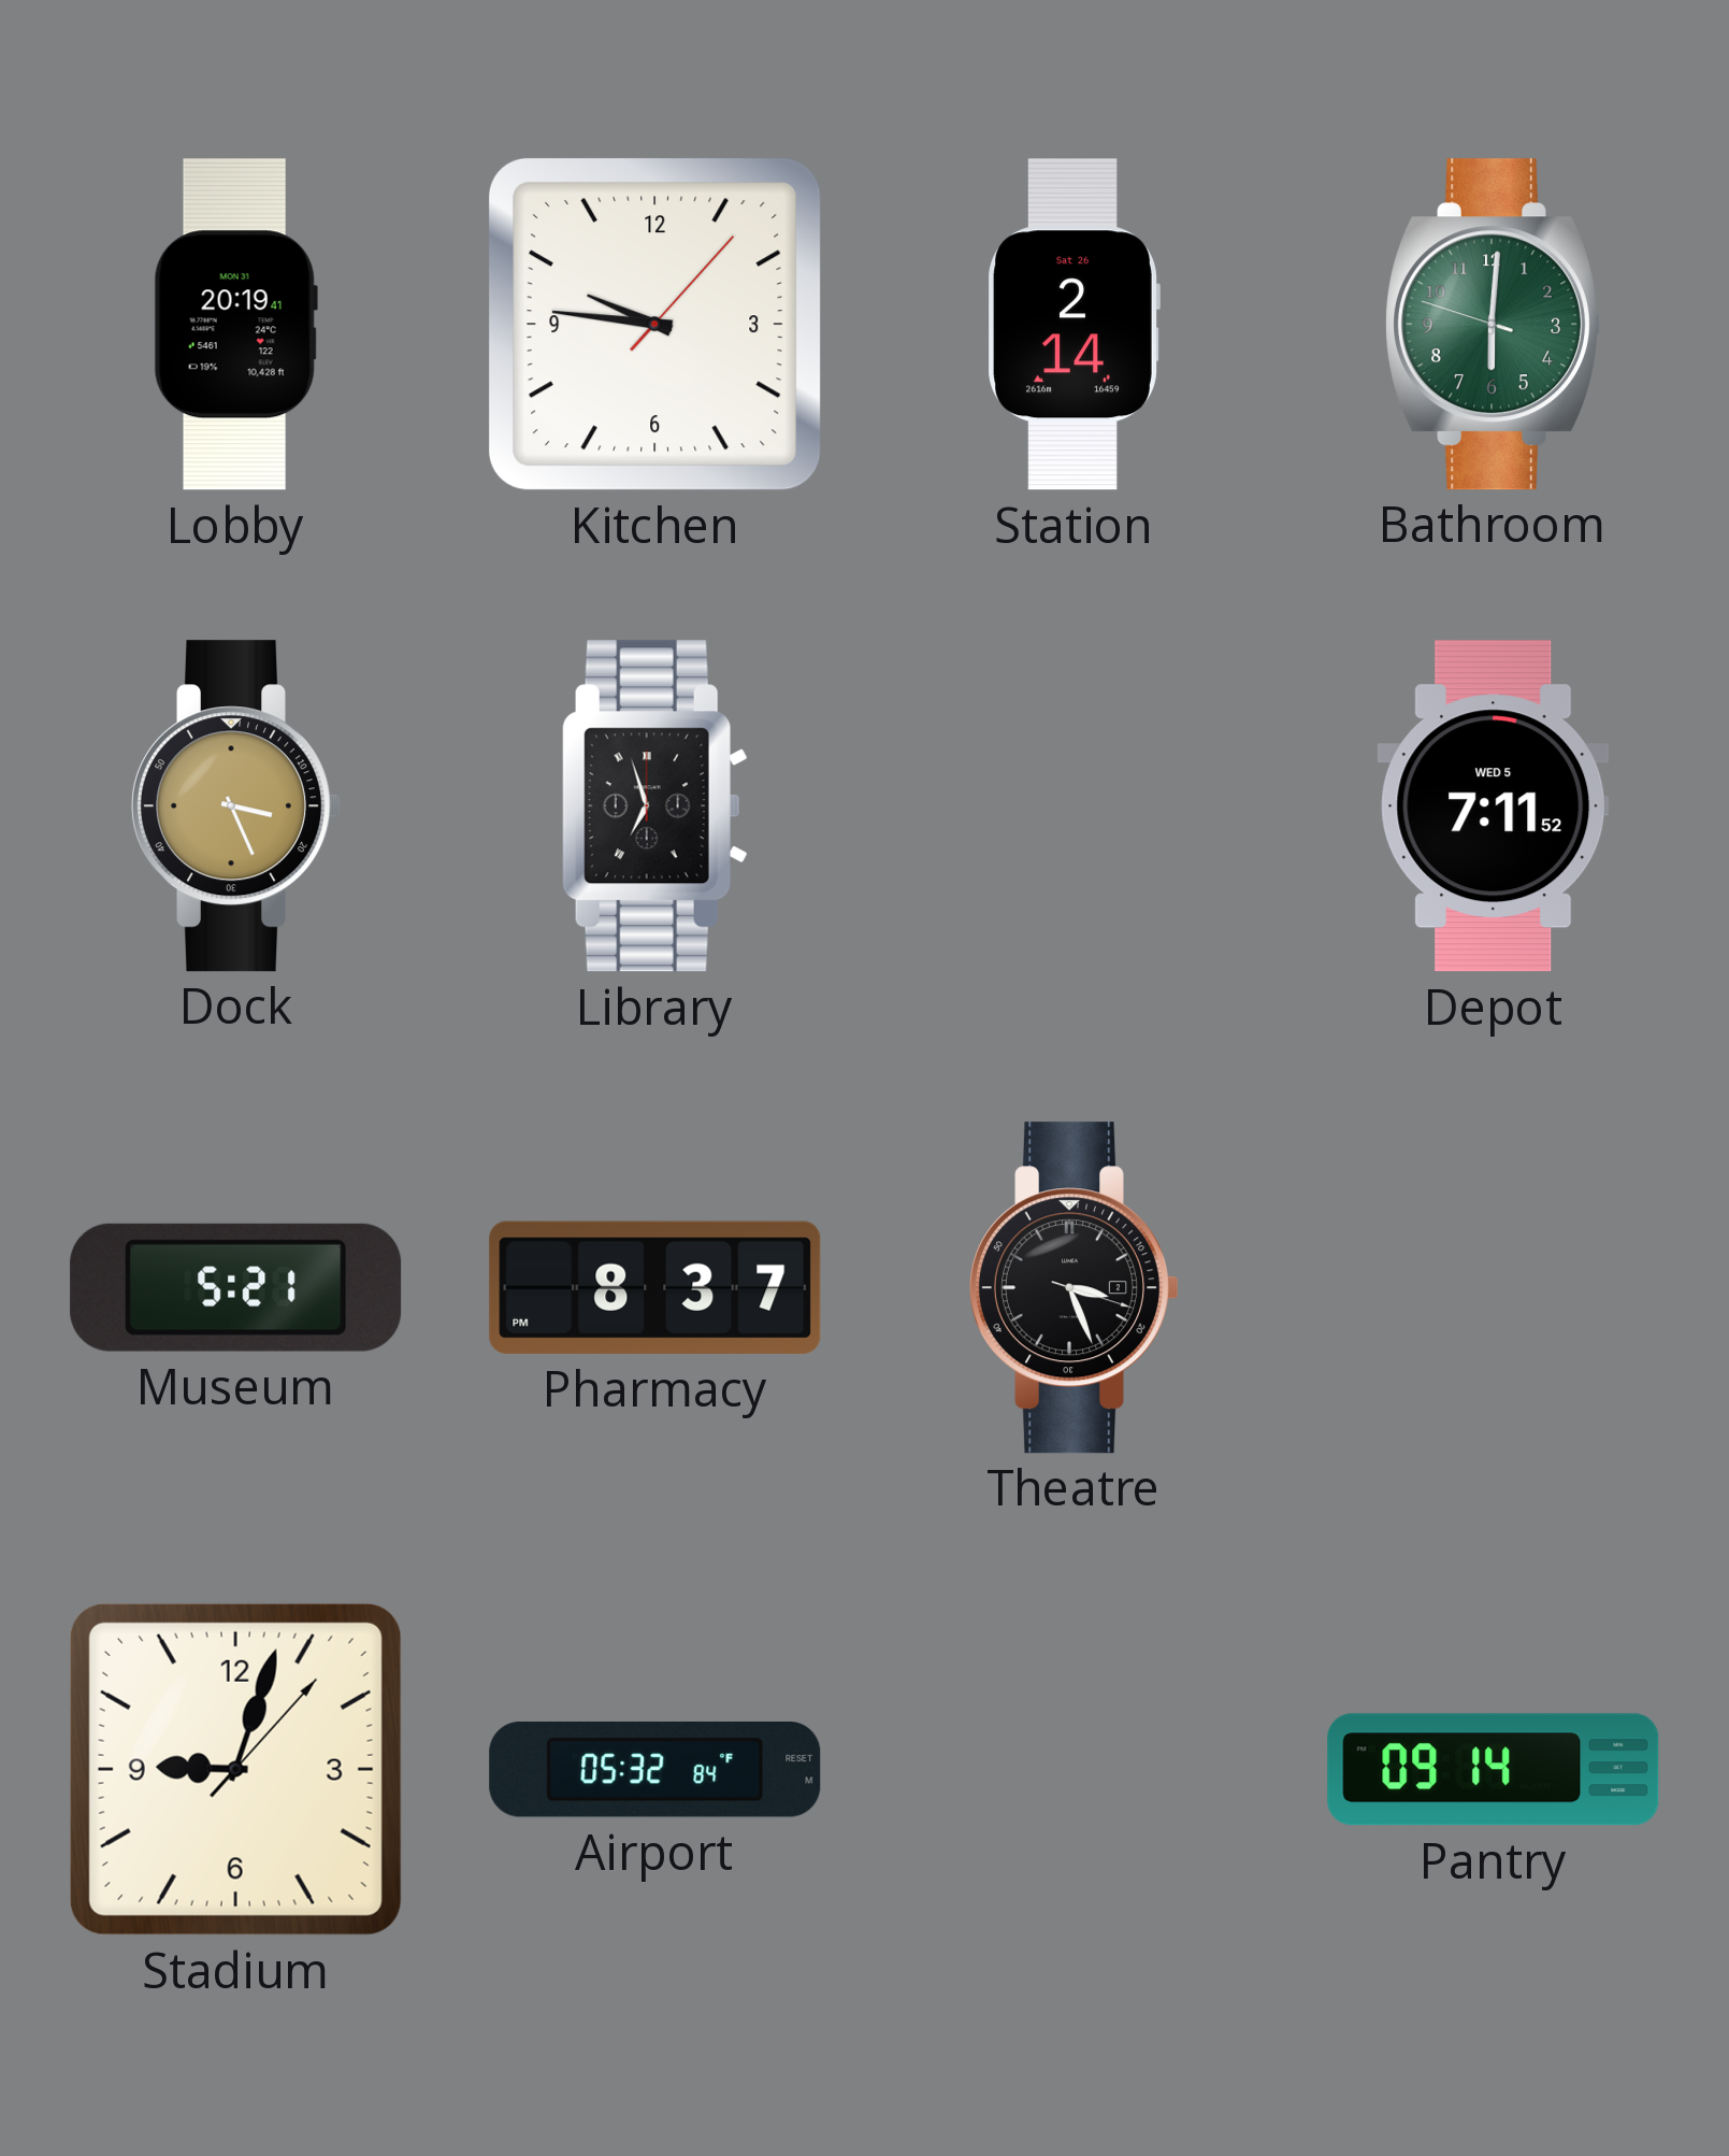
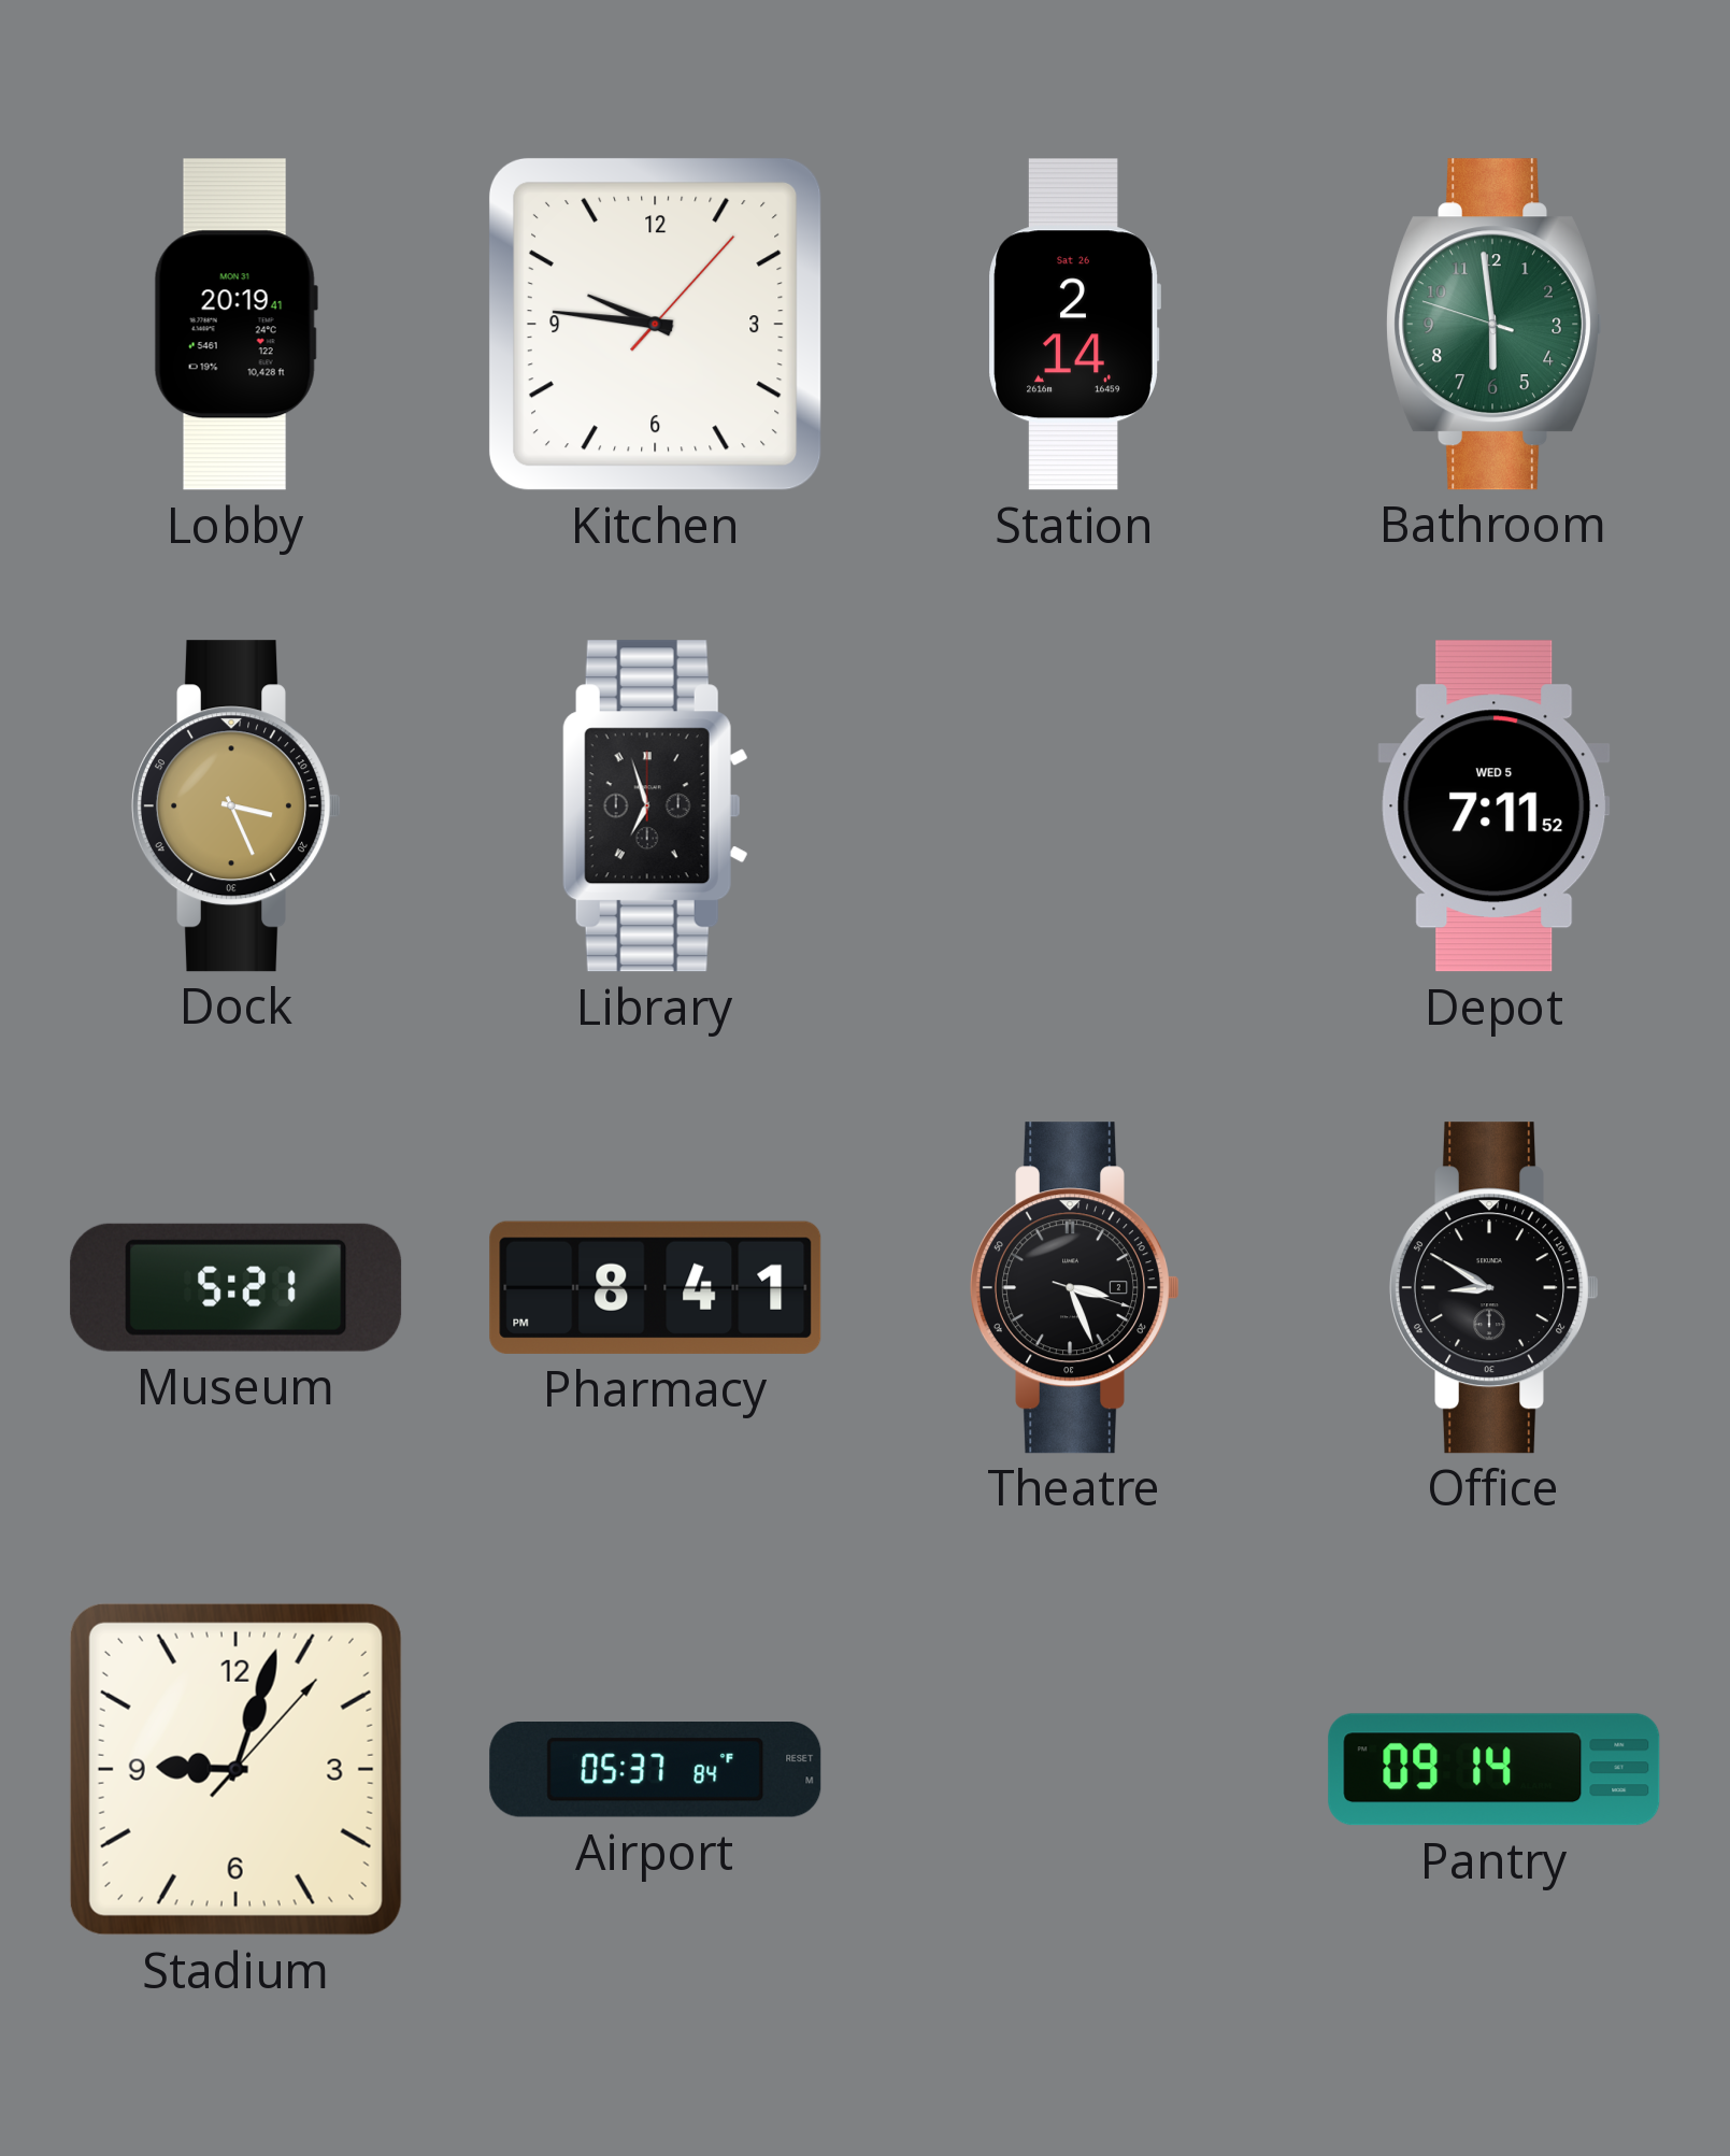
Bathroom: 6:00 -> 5:58 (1495, 325)
Pharmacy: 8:37 -> 8:41 (656, 1287)
Office: none -> 8:50 (1493, 1288)
Airport: 05:32 -> 05:37 (656, 1770)
